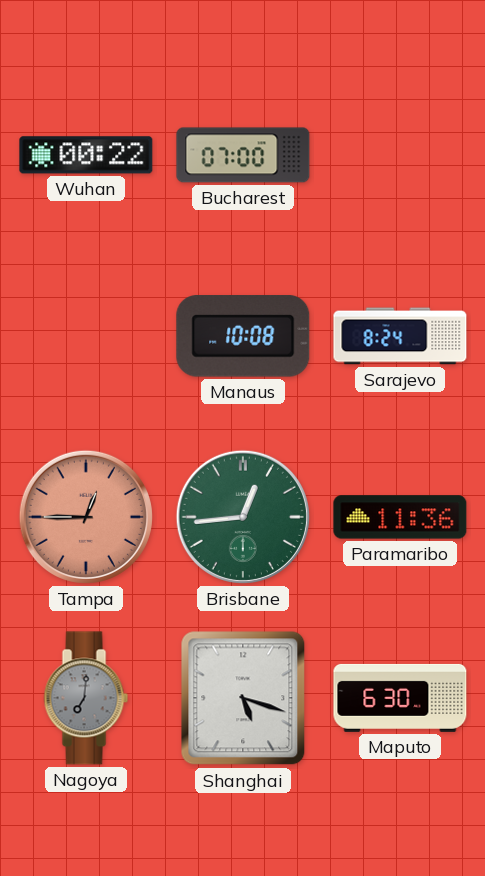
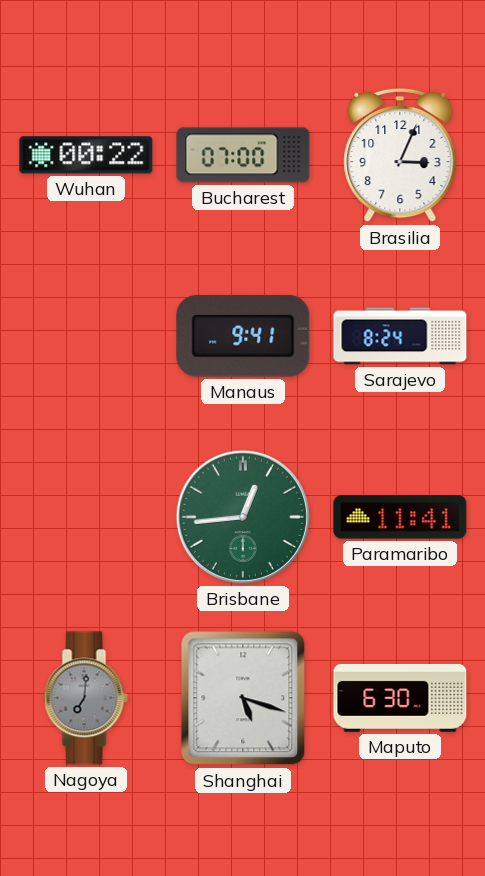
Brasilia: none -> 3:04 (400, 155)
Manaus: 10:08 -> 9:41 (243, 336)
Tampa: 12:45 -> none (86, 517)
Paramaribo: 11:36 -> 11:41 (400, 517)
